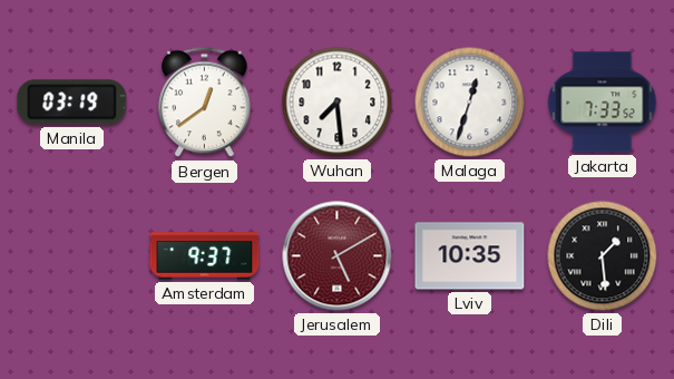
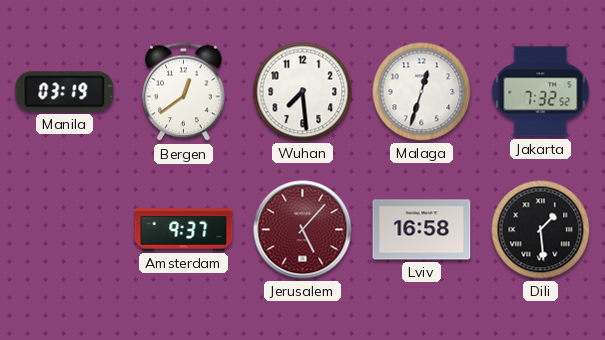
Jakarta: 7:33 -> 7:32 (541, 92)
Jerusalem: 5:10 -> 5:07 (303, 230)
Lviv: 10:35 -> 16:58 (422, 230)
